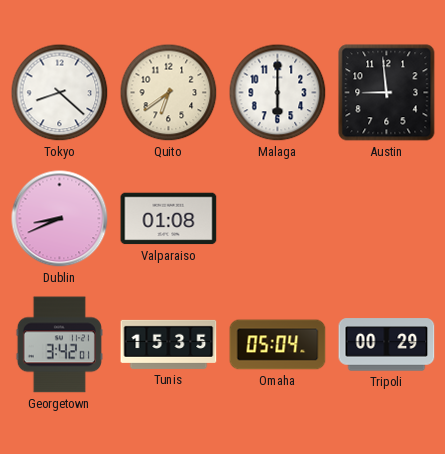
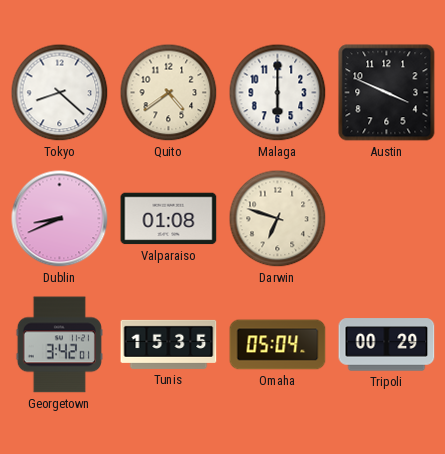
Quito: 6:39 -> 4:39 (169, 93)
Austin: 8:59 -> 3:49 (387, 93)
Darwin: none -> 6:48 (278, 219)
